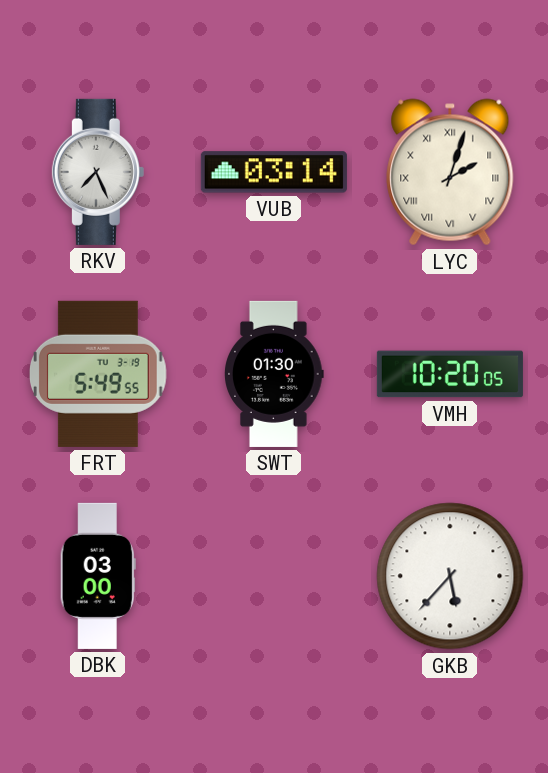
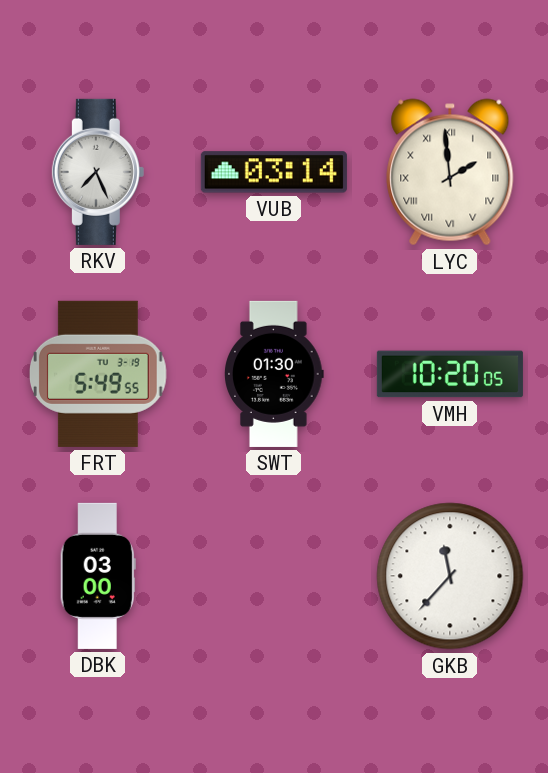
LYC: 2:03 -> 1:59 (450, 172)
GKB: 5:37 -> 11:37 (450, 576)
